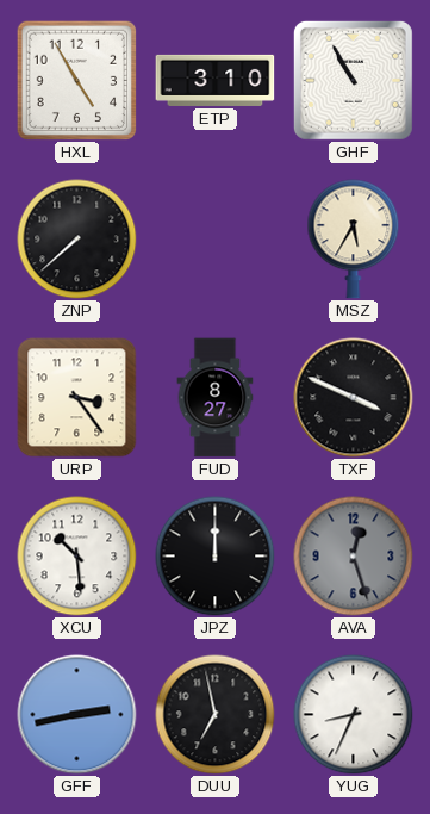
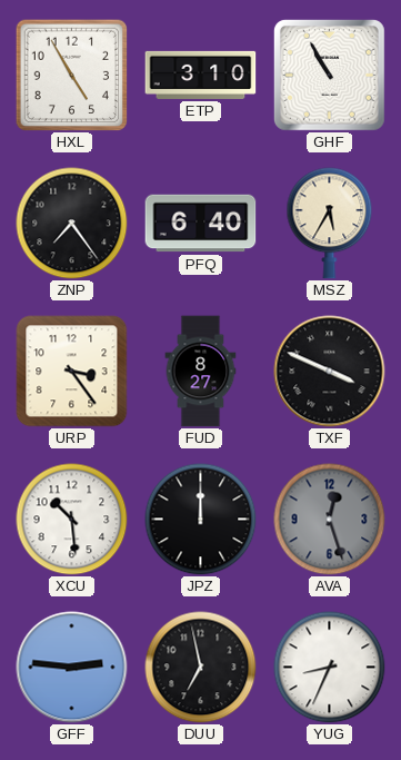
ZNP: 7:38 -> 7:24 (72, 224)
PFQ: none -> 6:40 (201, 224)
GFF: 2:43 -> 2:46 (72, 668)
